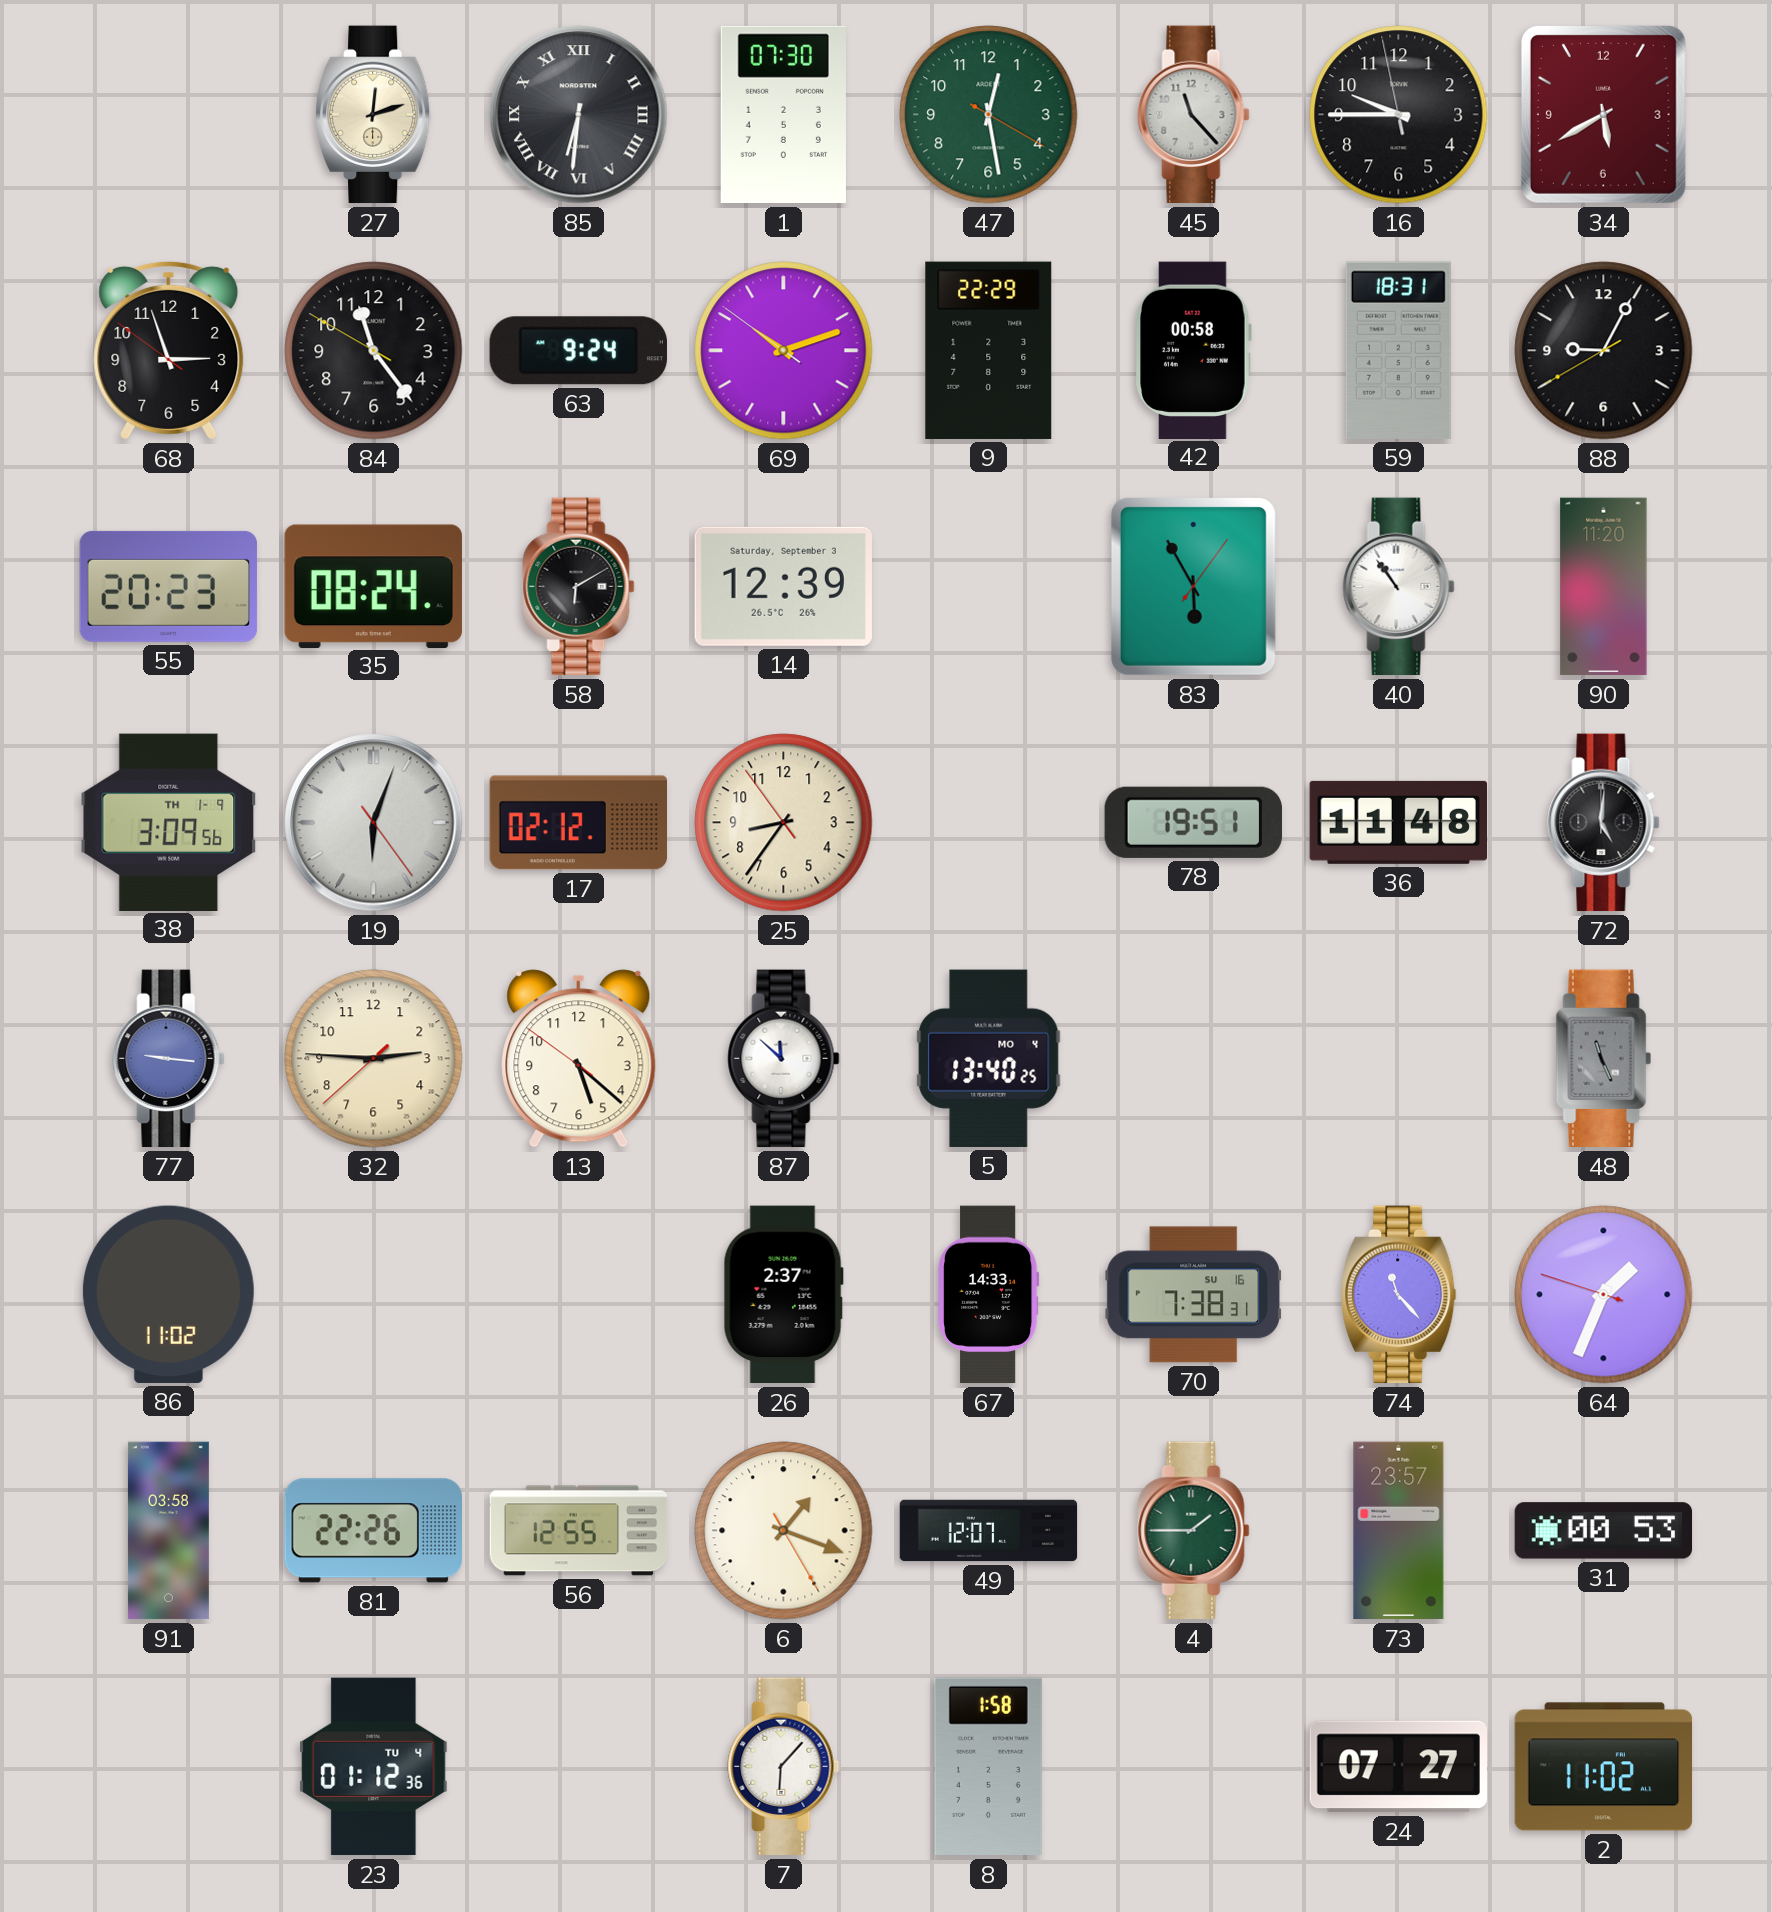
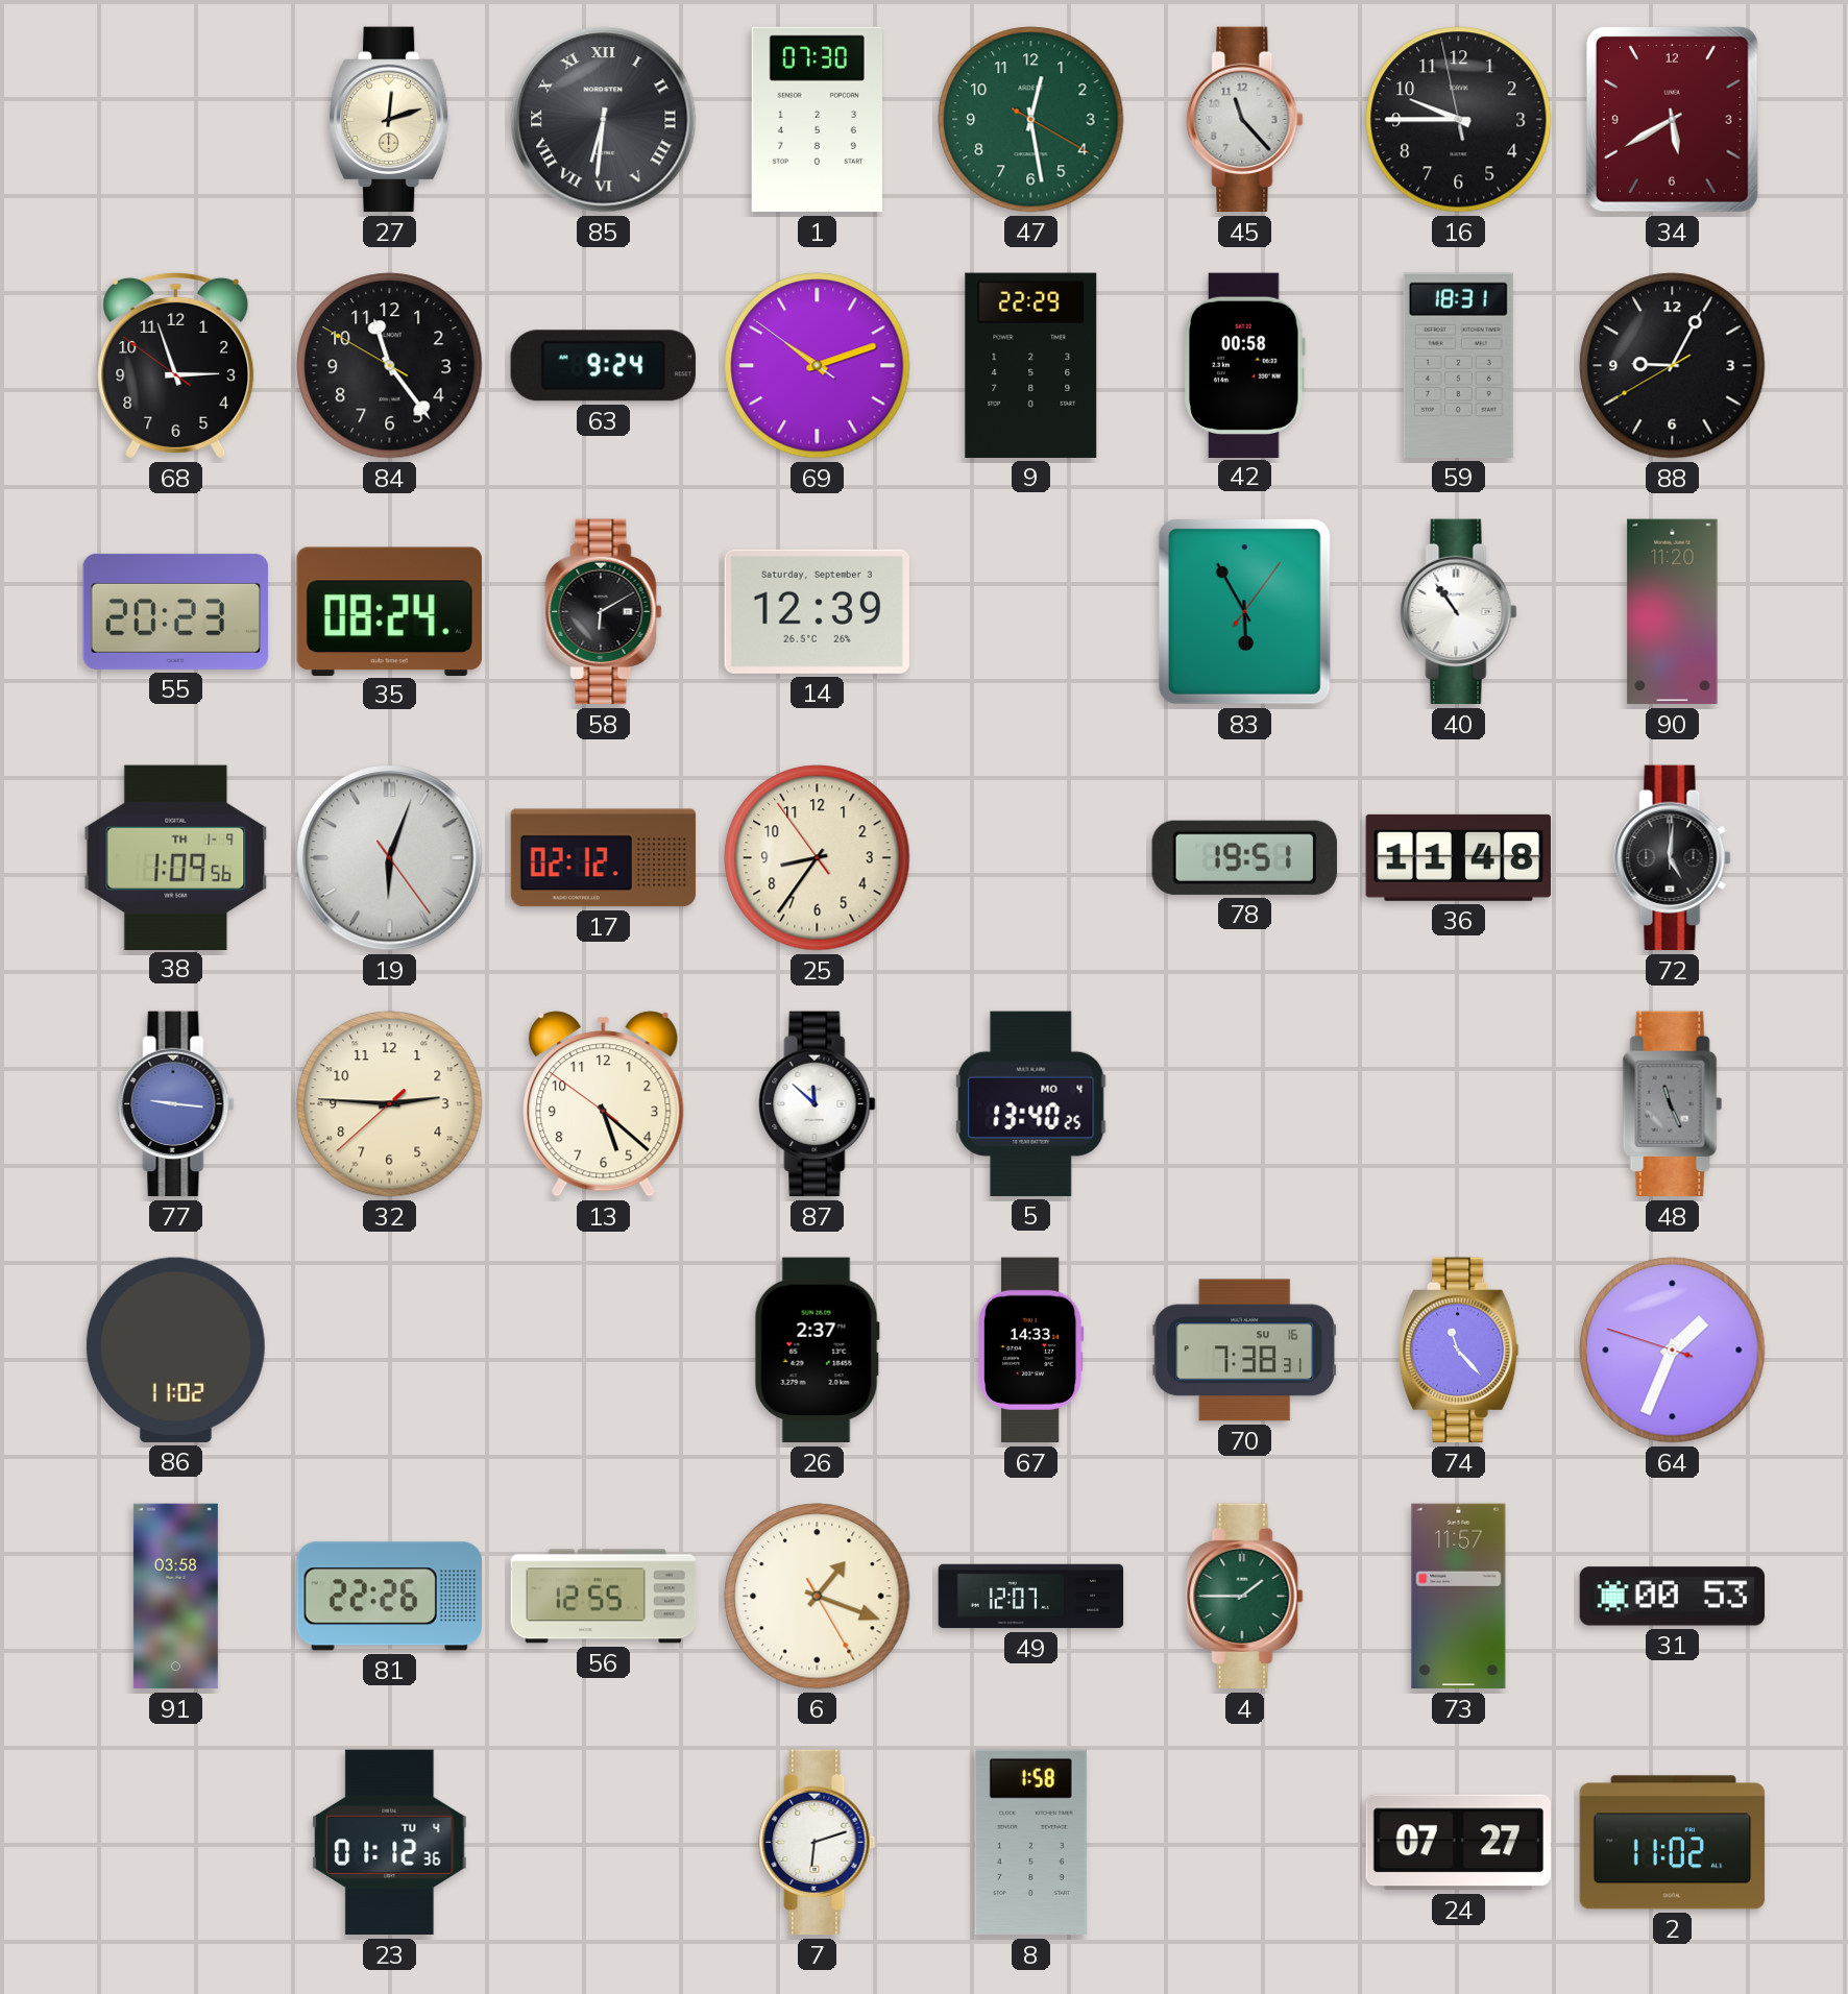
38: 3:09 -> 1:09 (176, 857)
73: 23:57 -> 11:57 (1459, 1597)
7: 6:07 -> 6:12 (818, 1843)
